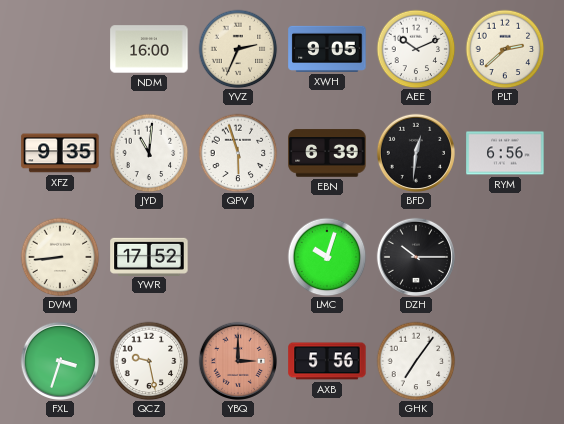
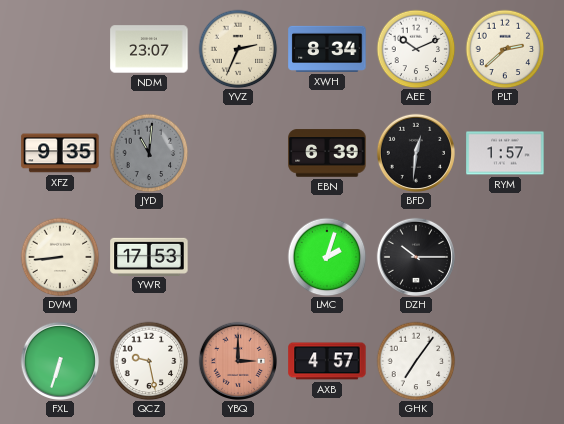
NDM: 16:00 -> 23:07 (149, 49)
XWH: 9:05 -> 8:34 (327, 49)
JYD dial: white -> grey (149, 153)
QPV: 5:57 -> none (238, 153)
RYM: 6:56 -> 1:57 (505, 153)
YWR: 17:52 -> 17:53 (149, 256)
LMC: 10:03 -> 2:03 (327, 257)
FXL: 3:33 -> 6:33 (60, 361)
AXB: 5:56 -> 4:57 (327, 361)
